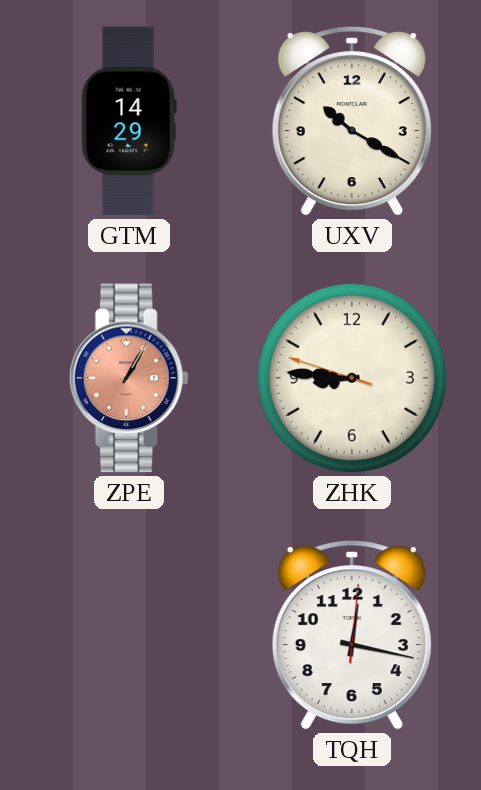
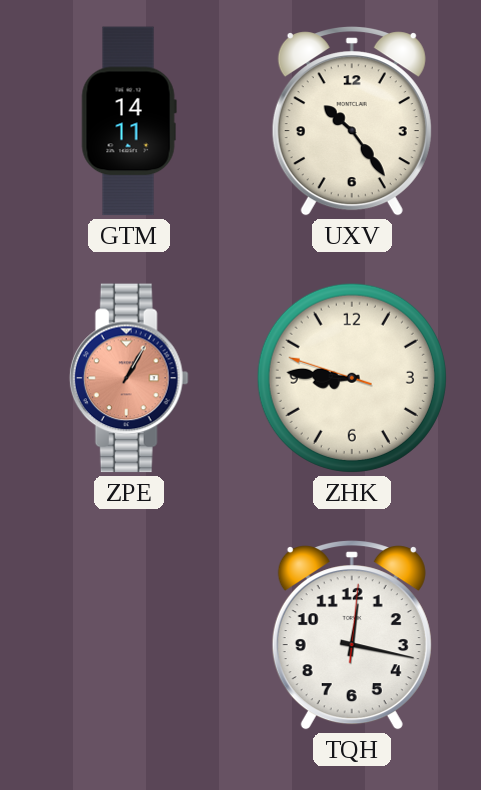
GTM: 14:29 -> 14:11 (129, 121)
UXV: 10:20 -> 10:24 (352, 121)
